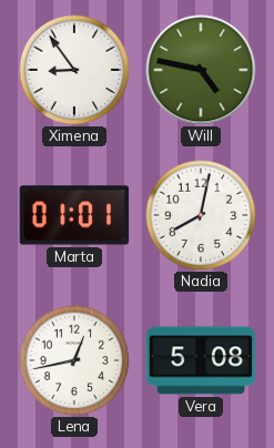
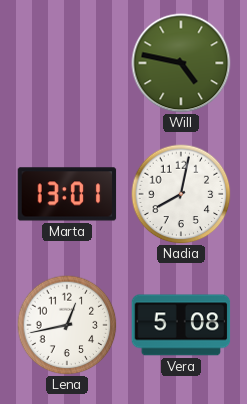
Ximena: 8:54 -> none (74, 70)
Marta: 01:01 -> 13:01 (67, 194)
